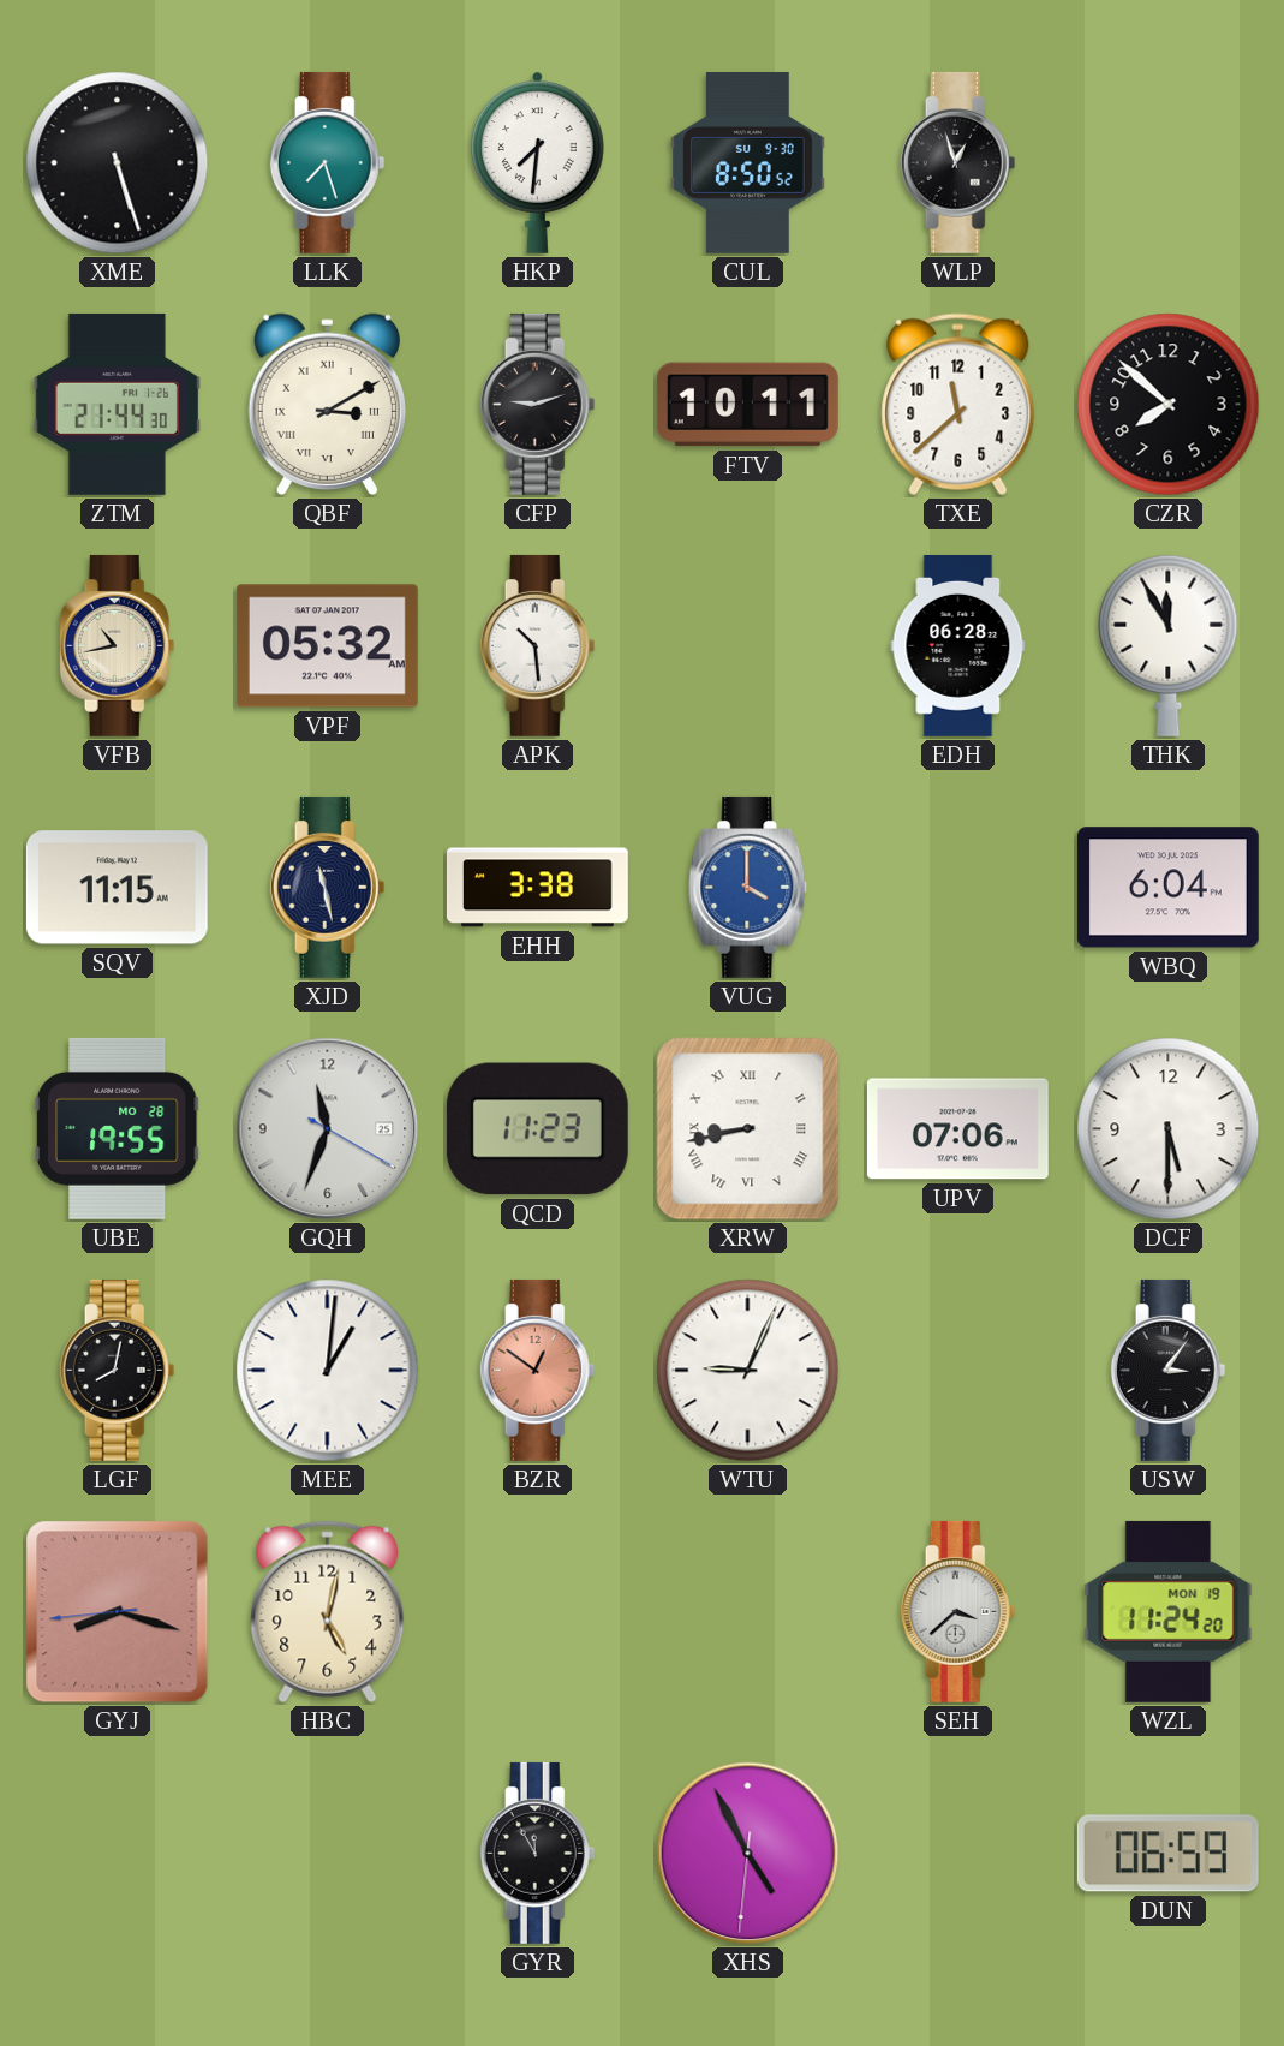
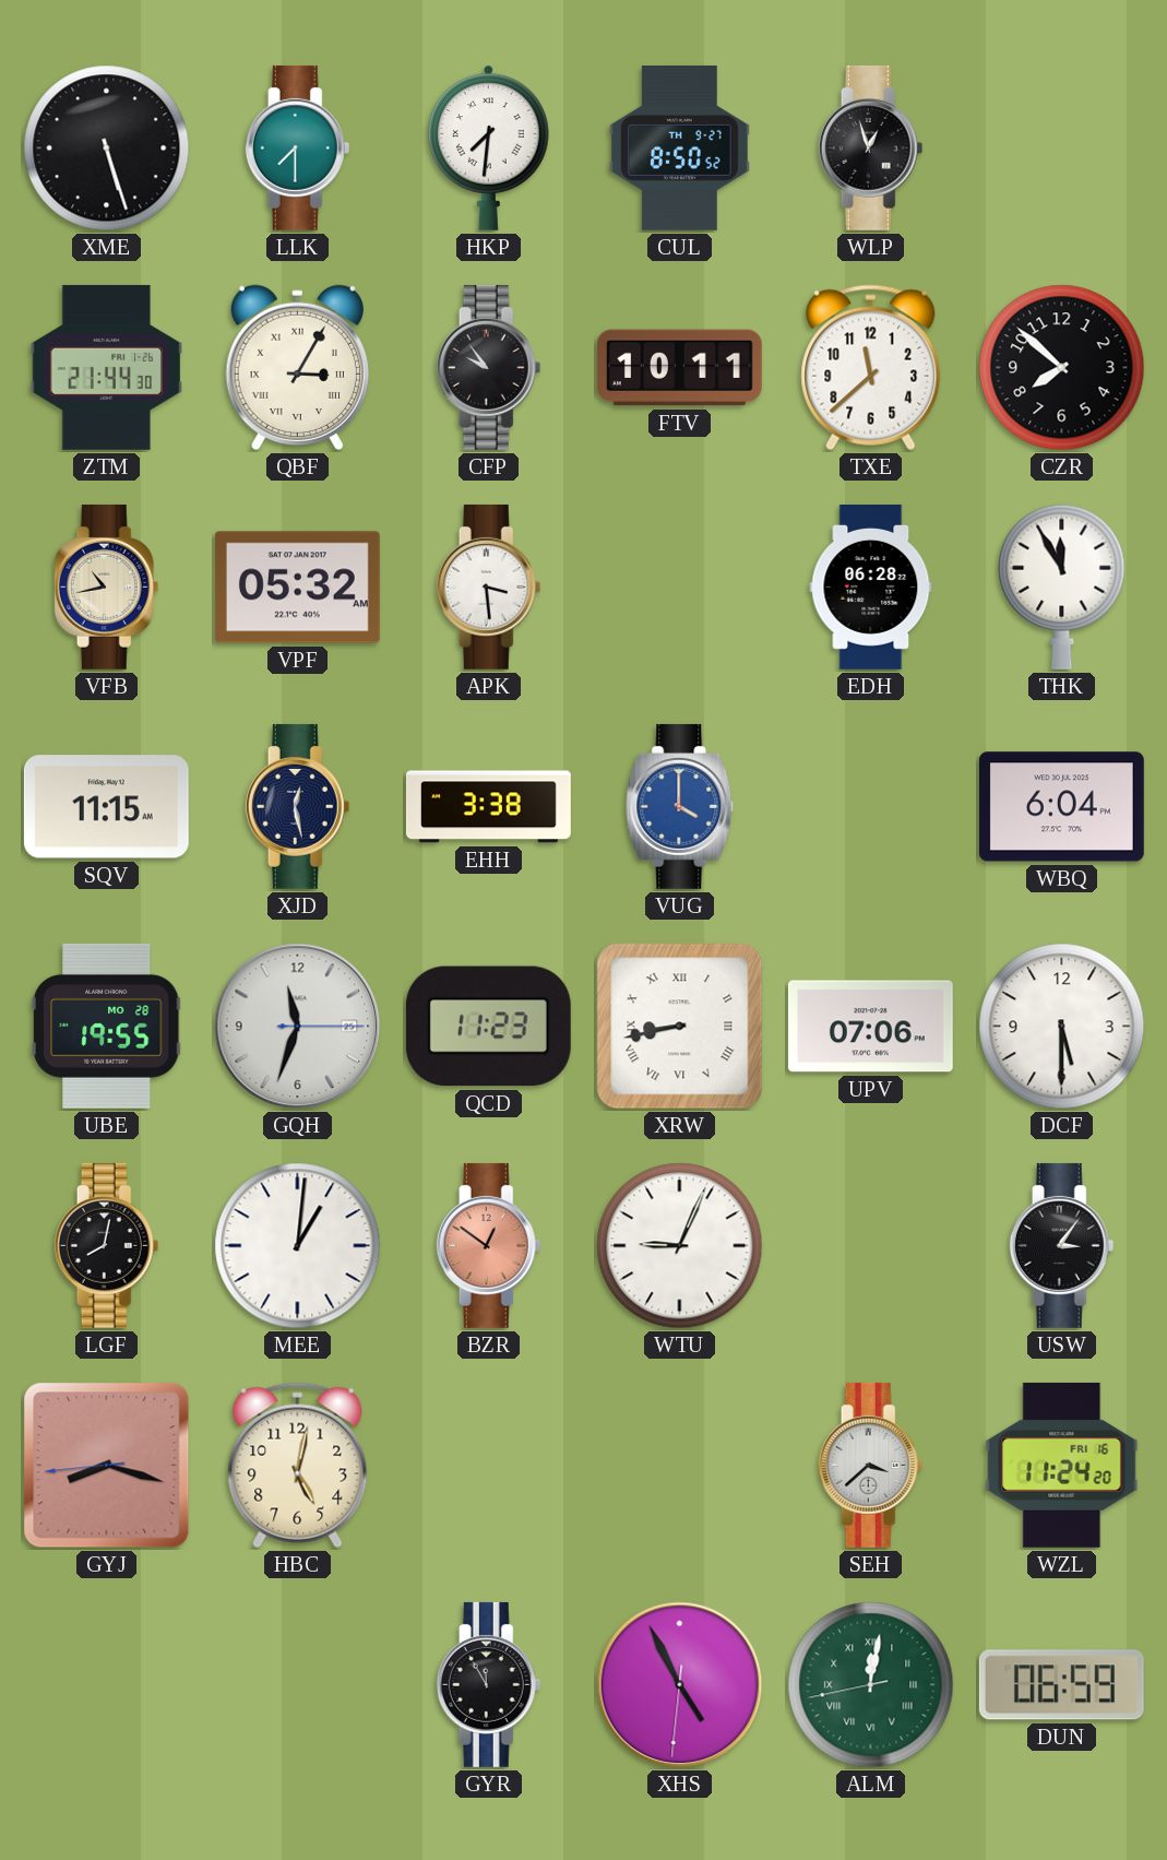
LLK: 7:27 -> 7:30 (298, 147)
CUL date: SU 9-30 -> TH 9-27 (679, 147)
QBF: 3:10 -> 3:05 (297, 368)
CFP: 9:12 -> 9:54 (489, 367)
APK: 10:29 -> 3:29 (489, 587)
XJD: 11:28 -> 12:28 (298, 806)
GQH: 11:33:20 -> 11:33:15 (298, 1027)
WZL date: MON 19 -> FRI 16 (1062, 1465)
ALM: none -> 12:01 (871, 1685)
